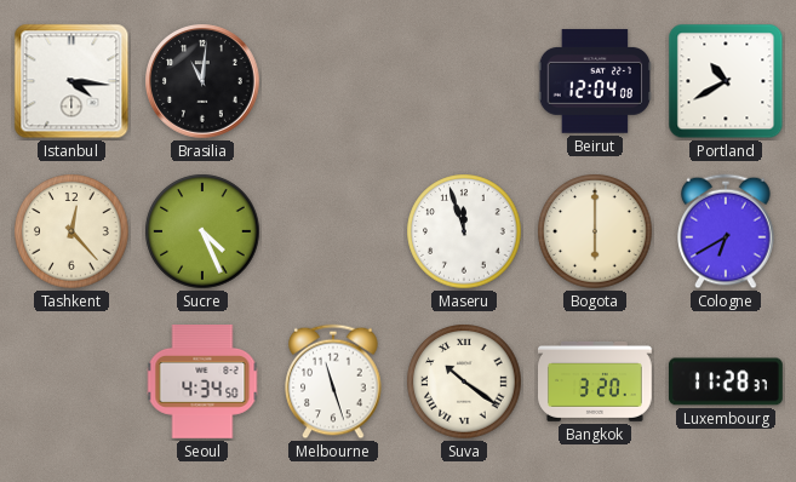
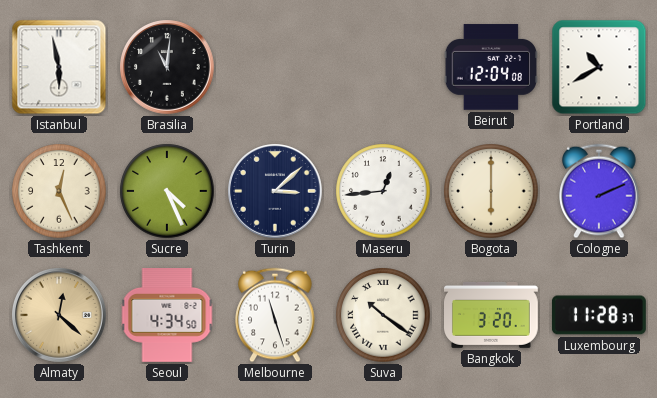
Istanbul: 4:16 -> 5:58 (59, 67)
Tashkent: 12:23 -> 12:26 (59, 191)
Turin: none -> 3:08 (276, 192)
Maseru: 11:57 -> 12:44 (383, 191)
Cologne: 6:40 -> 2:11 (599, 191)
Almaty: none -> 12:22 (60, 316)
